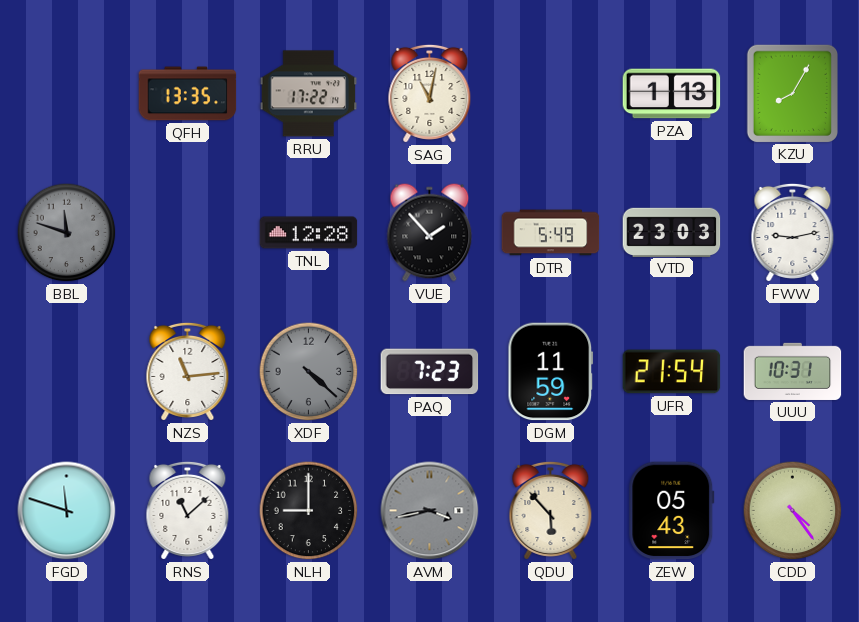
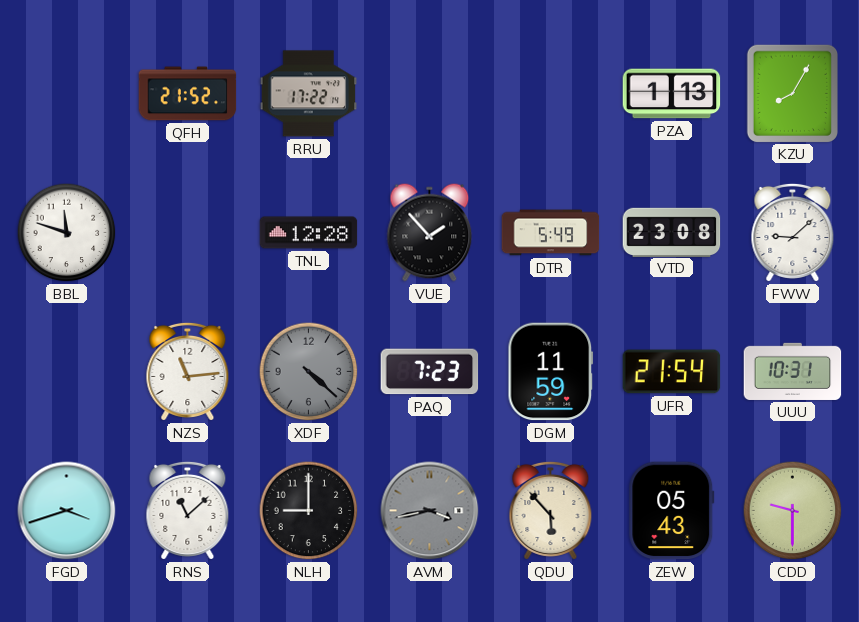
QFH: 13:35 -> 21:52 (188, 94)
SAG: 11:02 -> none (430, 93)
BBL dial: grey -> white (67, 233)
VTD: 23:03 -> 23:08 (672, 232)
FWW: 9:13 -> 9:08 (793, 232)
FGD: 11:48 -> 3:42 (67, 511)
CDD: 4:24 -> 9:30 (793, 511)
